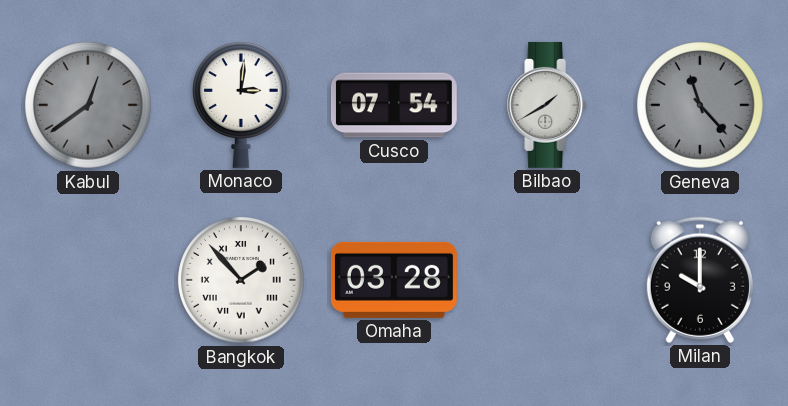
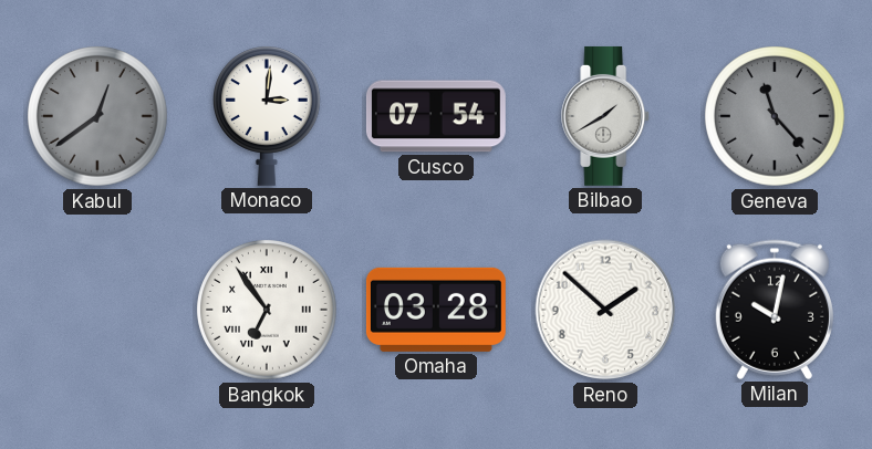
Bangkok: 1:53 -> 6:54 (267, 310)
Reno: none -> 1:52 (605, 310)
Milan: 10:00 -> 10:02 (775, 310)
